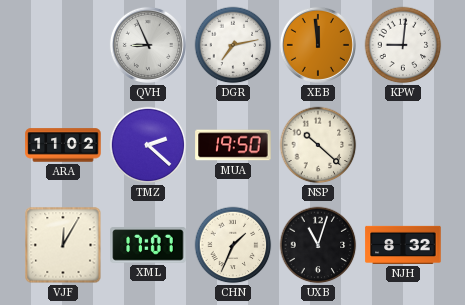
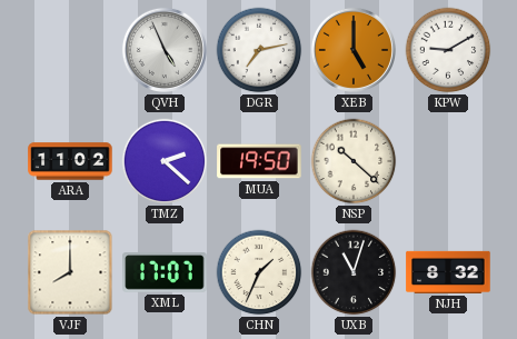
QVH: 8:56 -> 4:56 (165, 50)
XEB: 11:59 -> 5:00 (354, 50)
KPW: 9:01 -> 9:10 (448, 50)
VJF: 12:05 -> 8:00 (70, 272)
